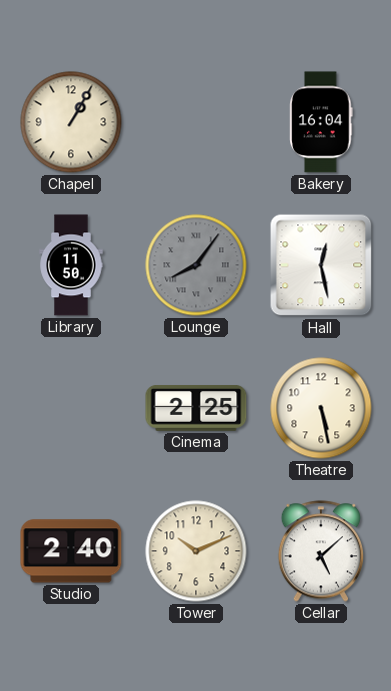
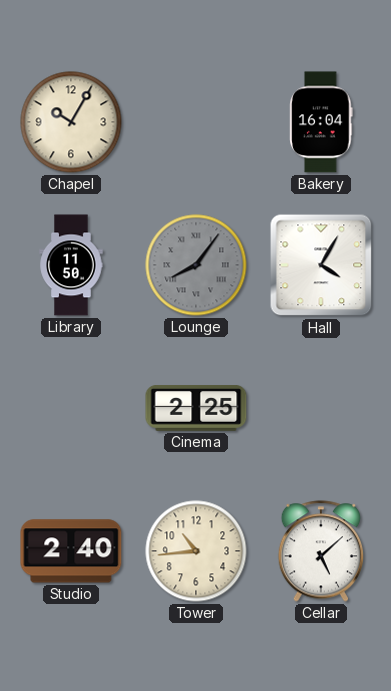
Chapel: 1:05 -> 10:05 (71, 122)
Hall: 12:28 -> 4:05 (321, 265)
Theatre: 5:28 -> none (321, 408)
Tower: 10:11 -> 10:44 (196, 551)
